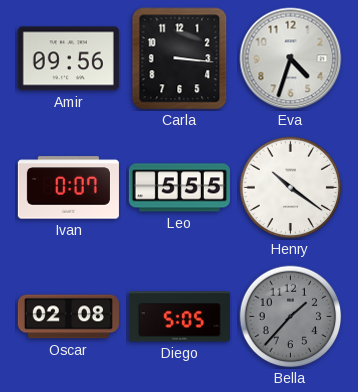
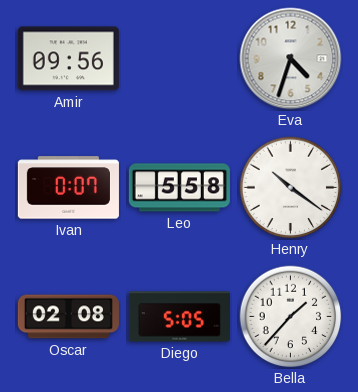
Carla: 3:16 -> none (180, 59)
Leo: 5:55 -> 5:58 (179, 188)
Bella dial: grey -> white (291, 317)
